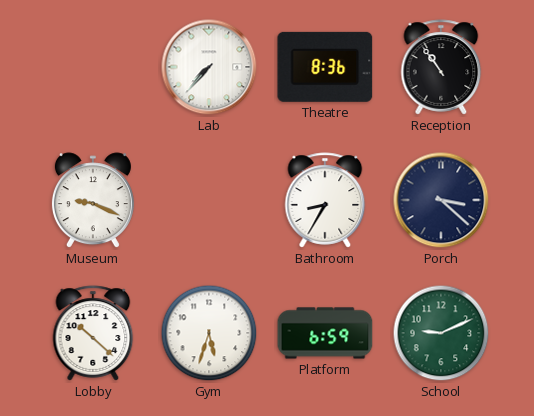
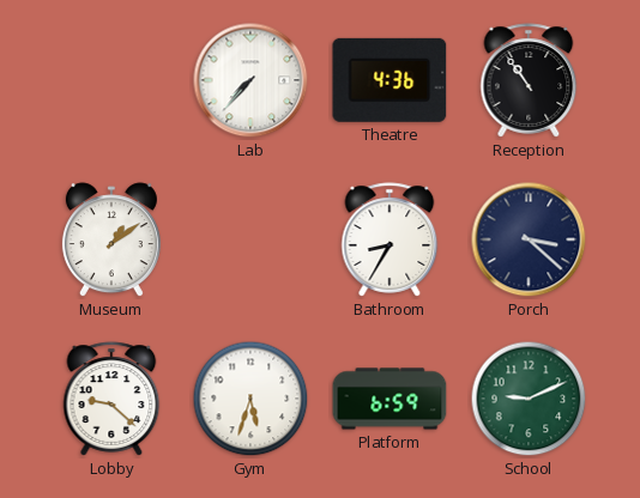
Theatre: 8:36 -> 4:36 (390, 80)
Museum: 9:19 -> 1:09 (111, 241)
Lobby: 10:22 -> 9:22 (111, 399)
